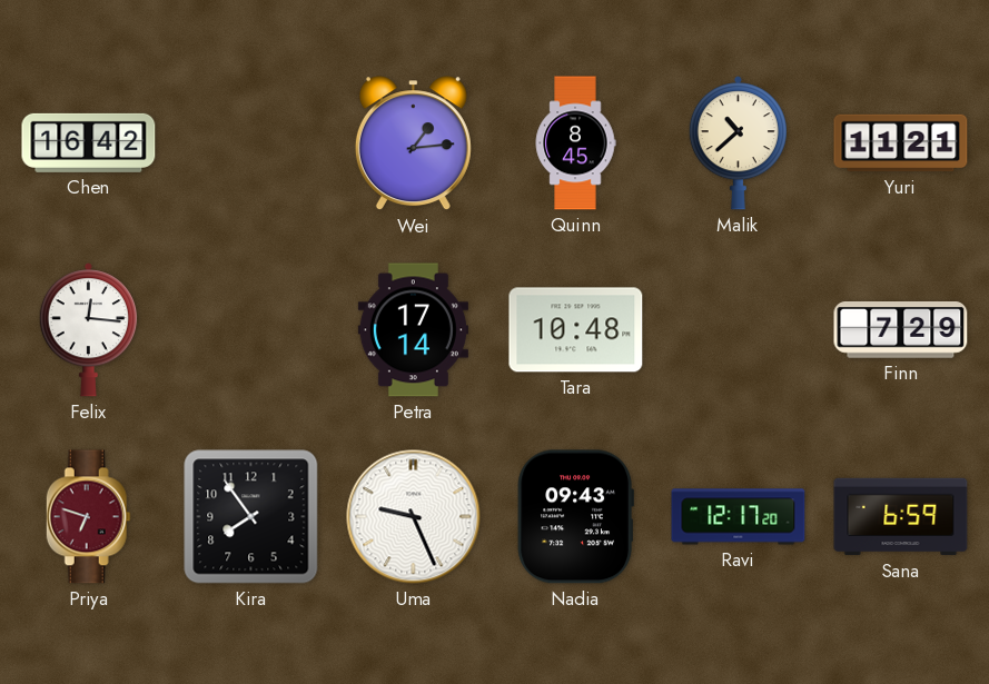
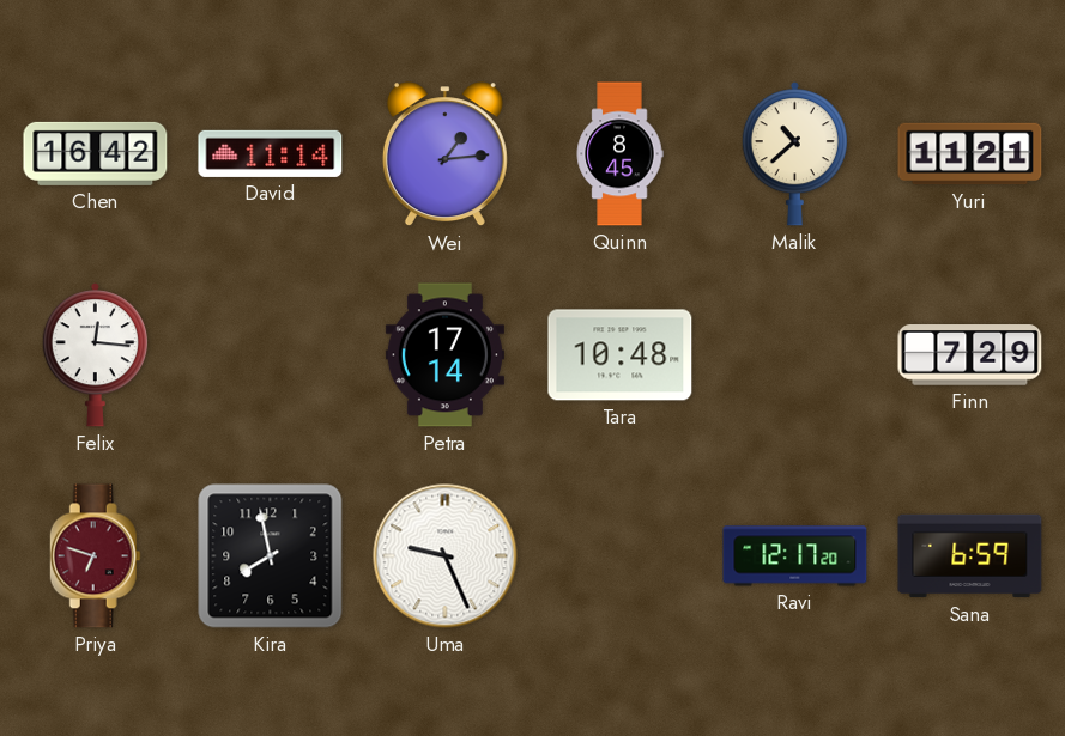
David: none -> 11:14 (271, 153)
Kira: 7:54 -> 7:58 (271, 556)
Nadia: 09:43 -> none (575, 517)
